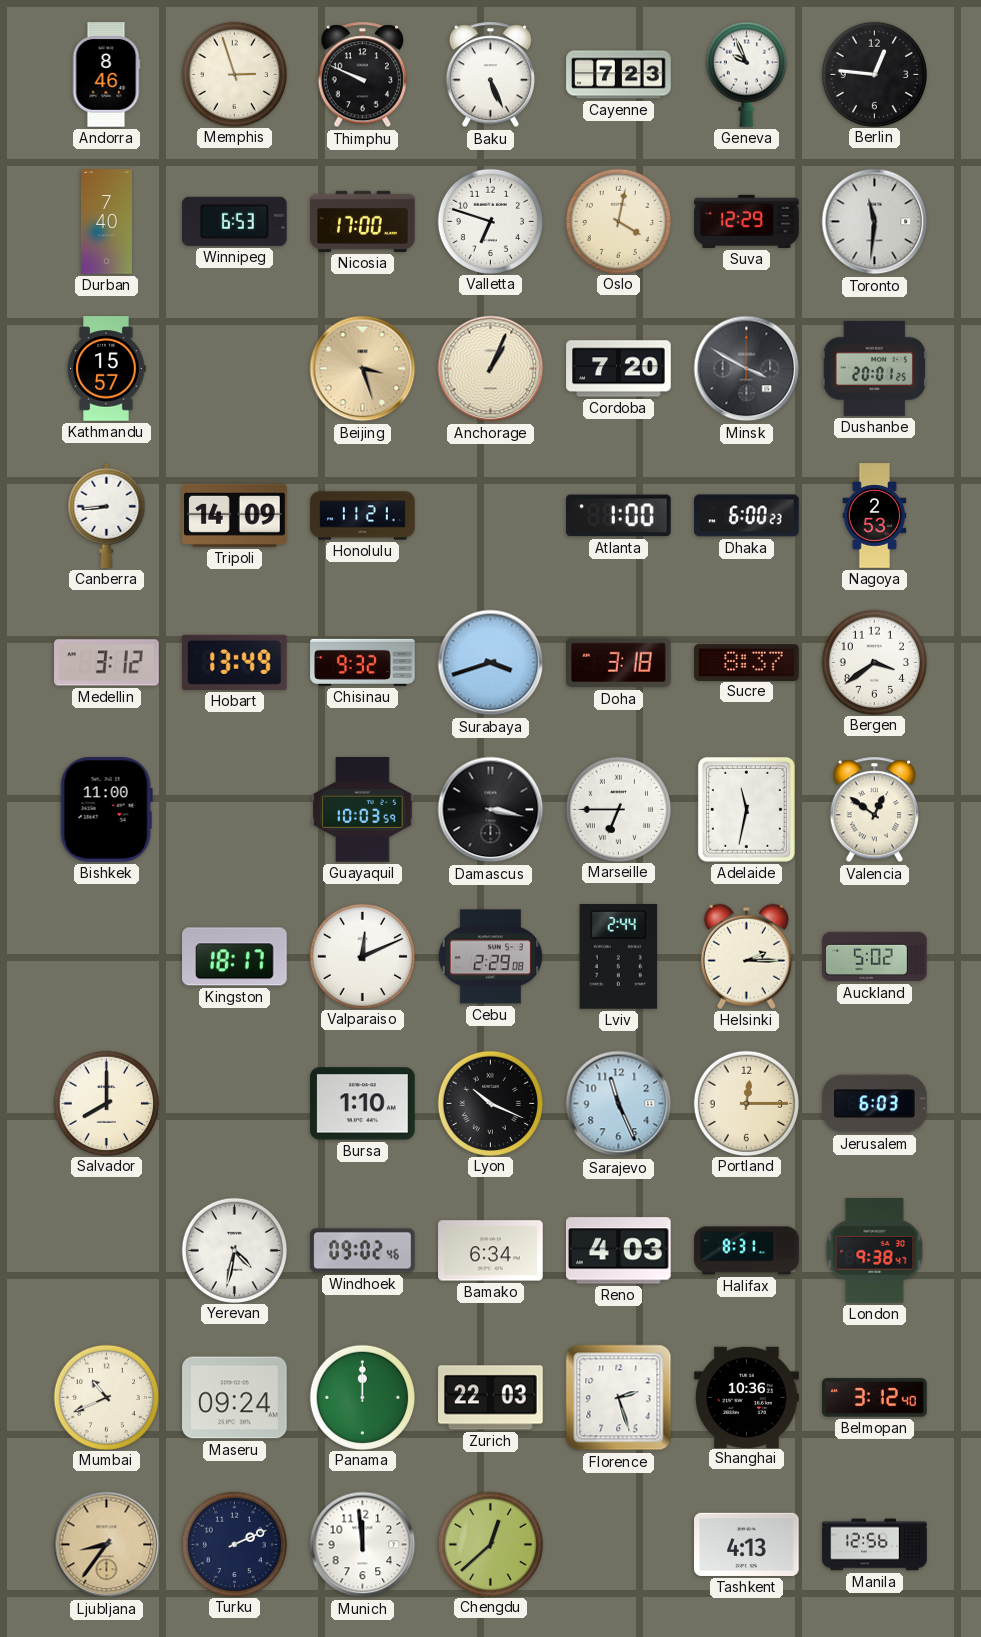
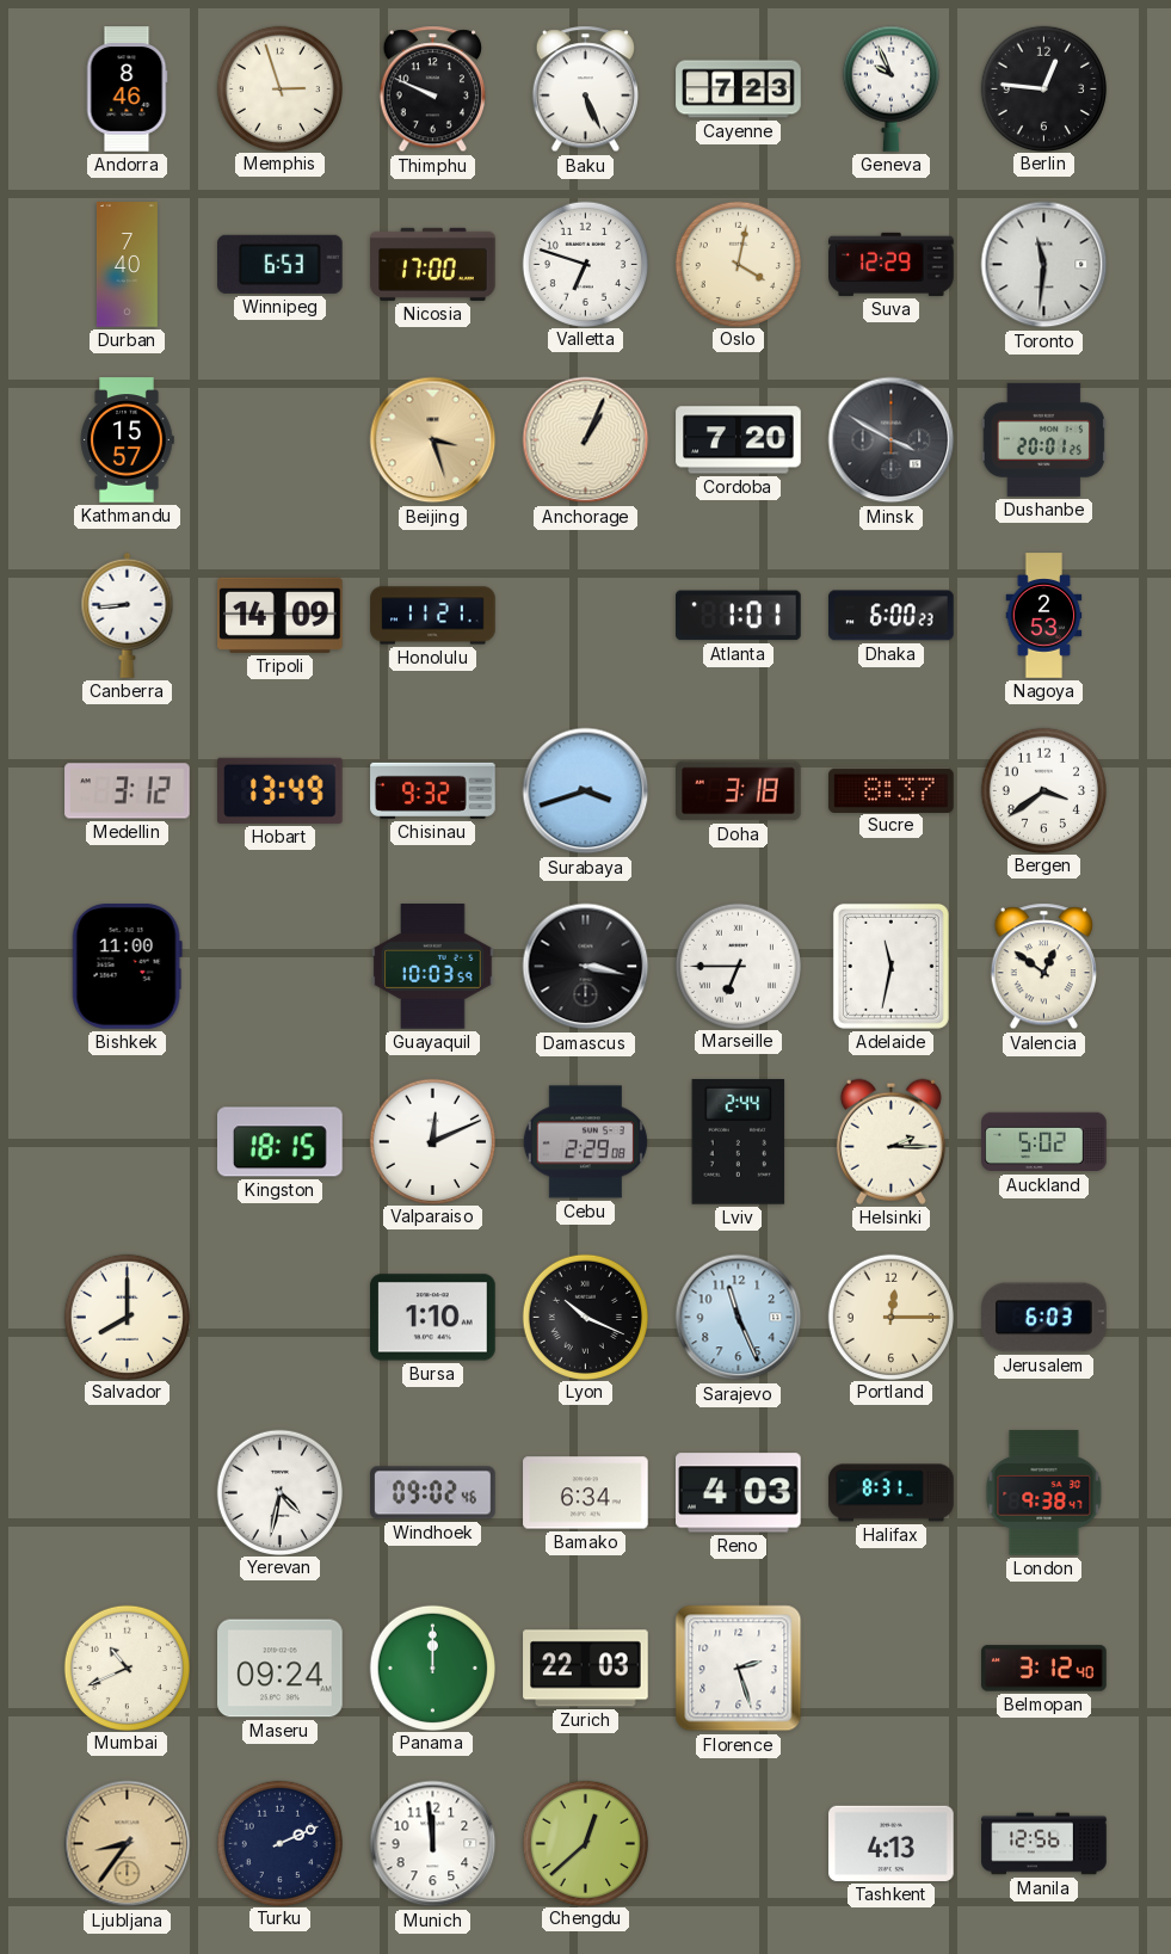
Atlanta: 1:00 -> 1:01 (739, 616)
Kingston: 18:17 -> 18:15 (281, 1142)
Shanghai: 10:36 -> none (747, 1397)
